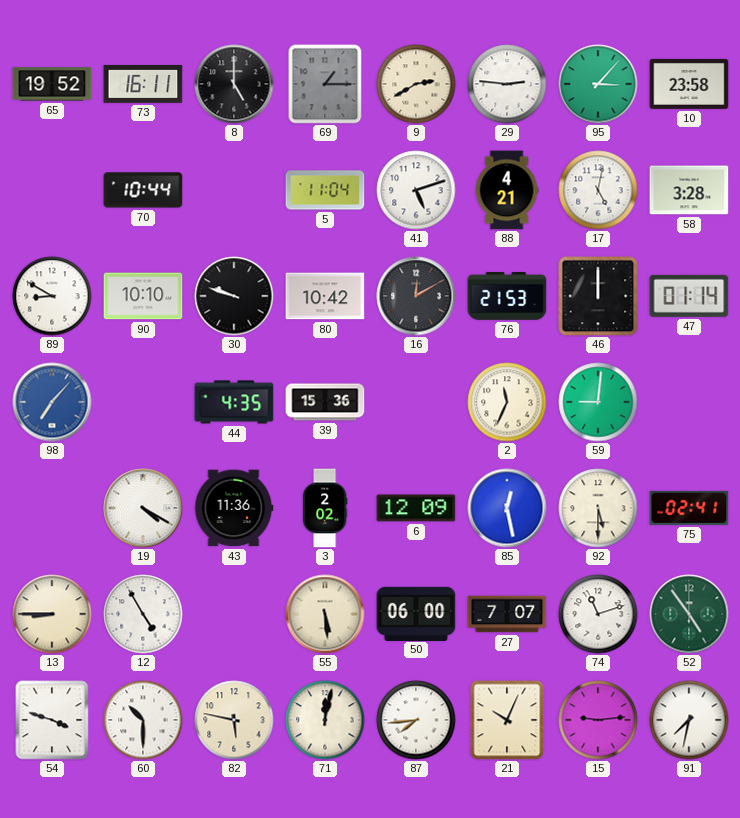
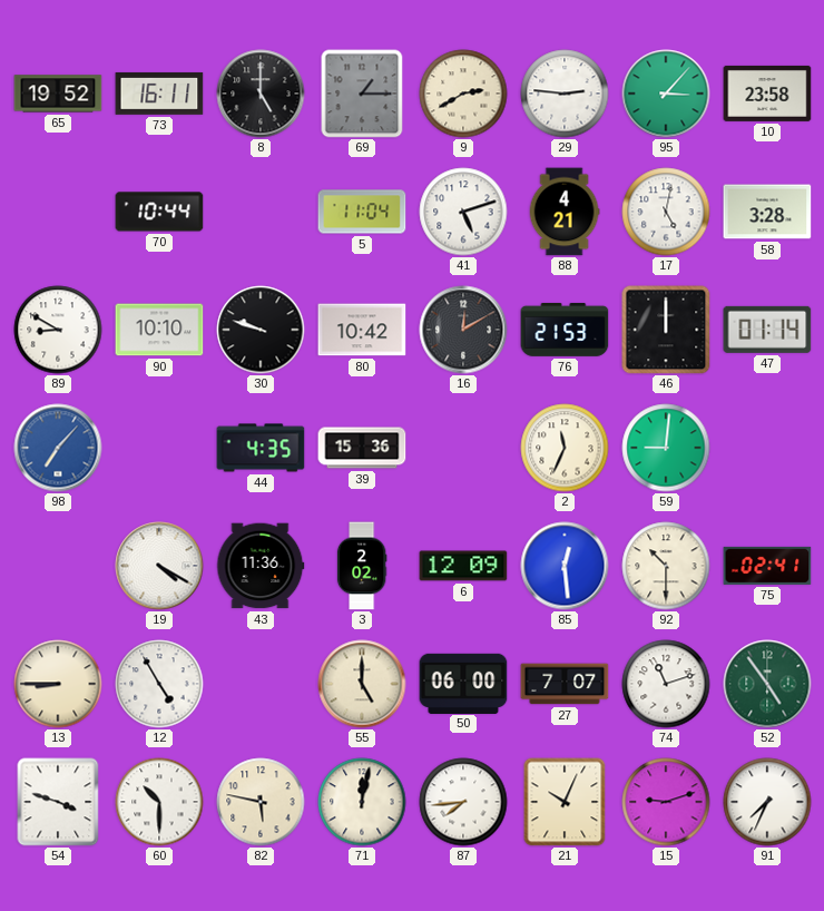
85: 12:28 -> 12:29 (565, 566)
92: 5:30 -> 10:30 (666, 566)
55: 5:29 -> 5:00 (362, 684)
15: 9:14 -> 9:12 (666, 802)
91: 7:32 -> 7:34 (767, 802)
